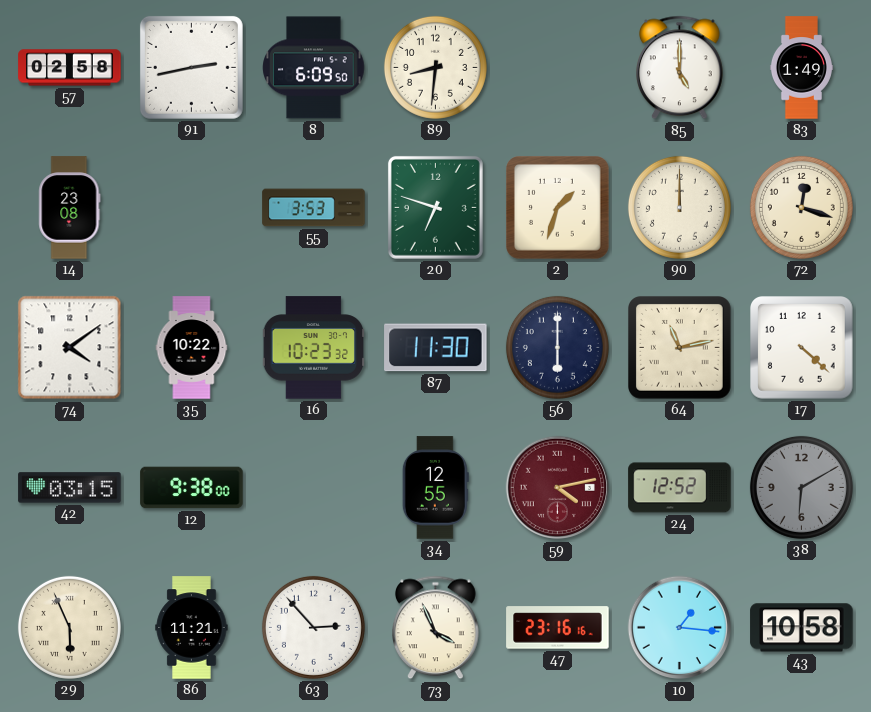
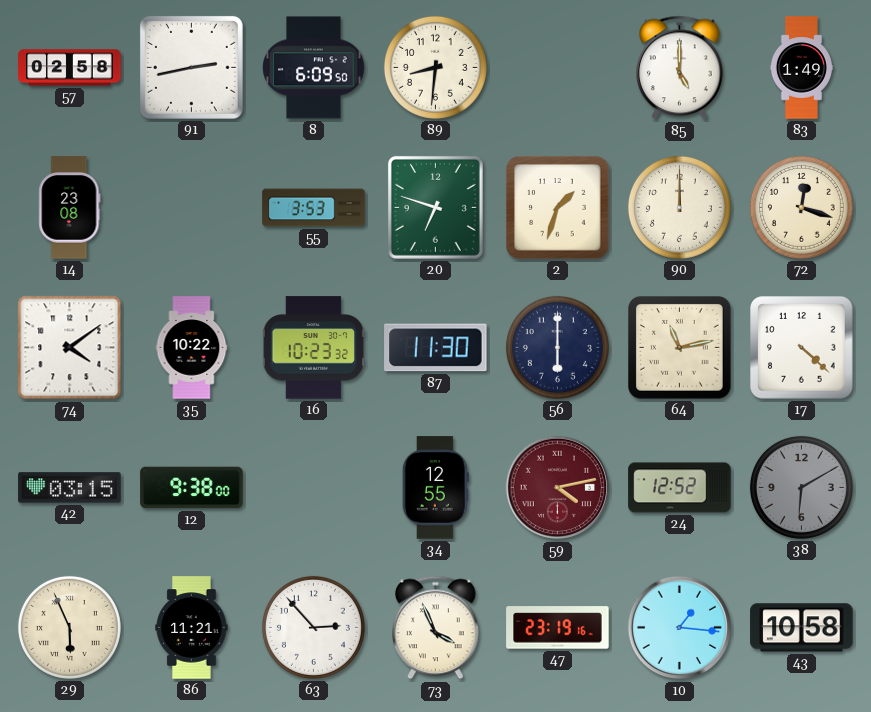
47: 23:16 -> 23:19 (558, 628)
